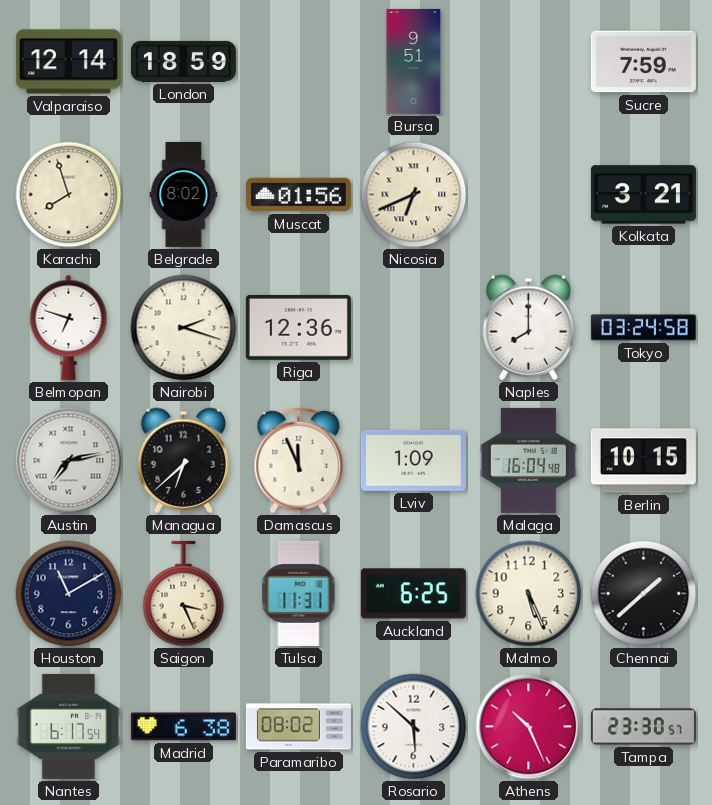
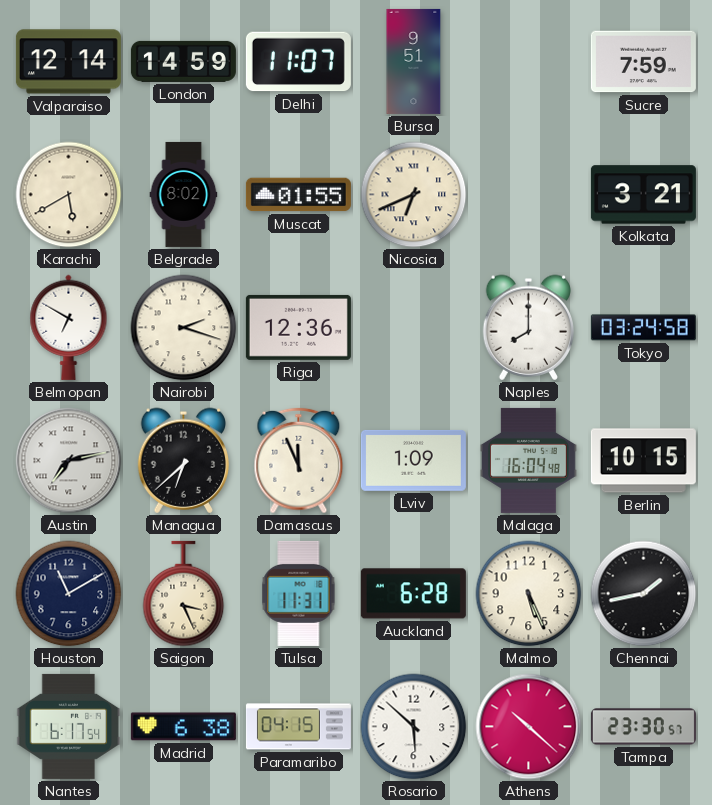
London: 18:59 -> 14:59 (183, 61)
Delhi: none -> 11:07 (298, 62)
Karachi: 7:57 -> 5:40 (69, 195)
Muscat: 01:56 -> 01:55 (298, 195)
Belmopan: 6:48 -> 6:50 (69, 327)
Auckland: 6:25 -> 6:28 (413, 594)
Chennai: 1:38 -> 1:43 (644, 594)
Paramaribo: 08:02 -> 04:15 (298, 727)
Athens: 10:26 -> 10:22 (529, 727)
